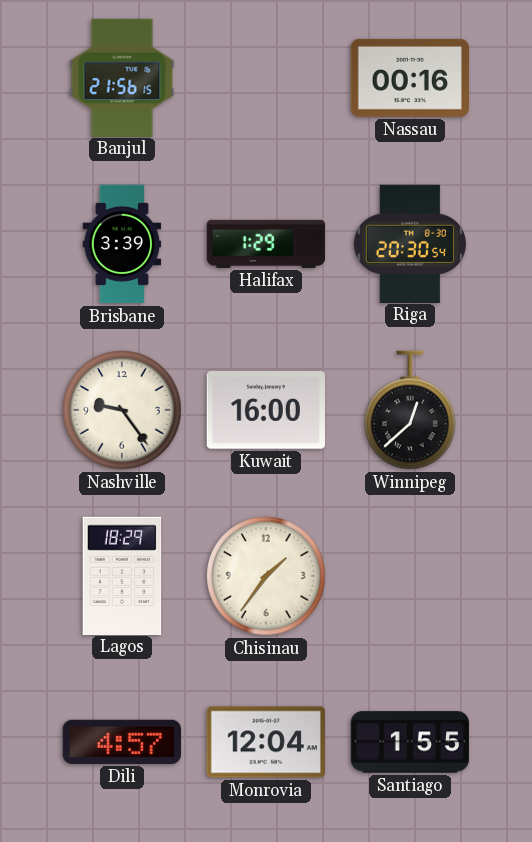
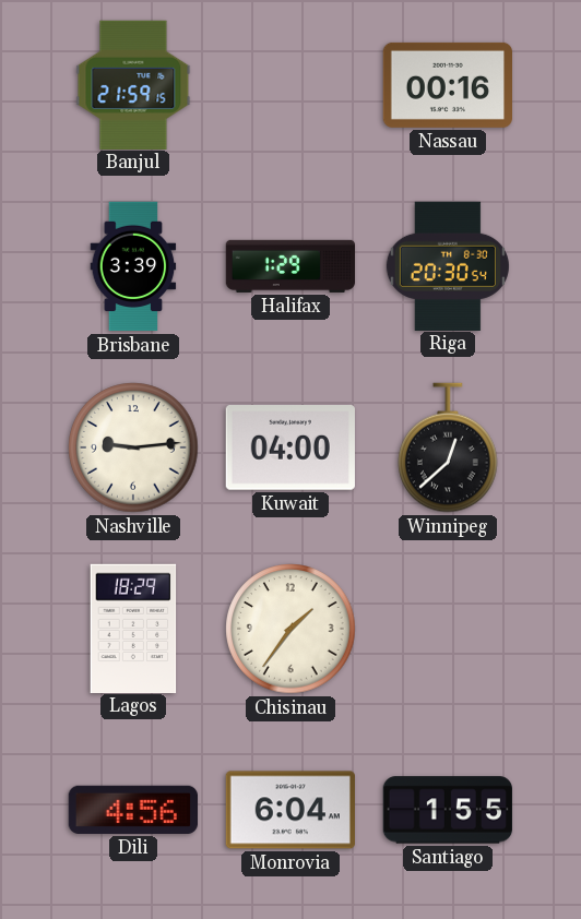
Banjul: 21:56 -> 21:59 (133, 84)
Nashville: 9:24 -> 9:14 (133, 447)
Kuwait: 16:00 -> 04:00 (289, 447)
Dili: 4:57 -> 4:56 (132, 810)
Monrovia: 12:04 -> 6:04 (290, 810)
